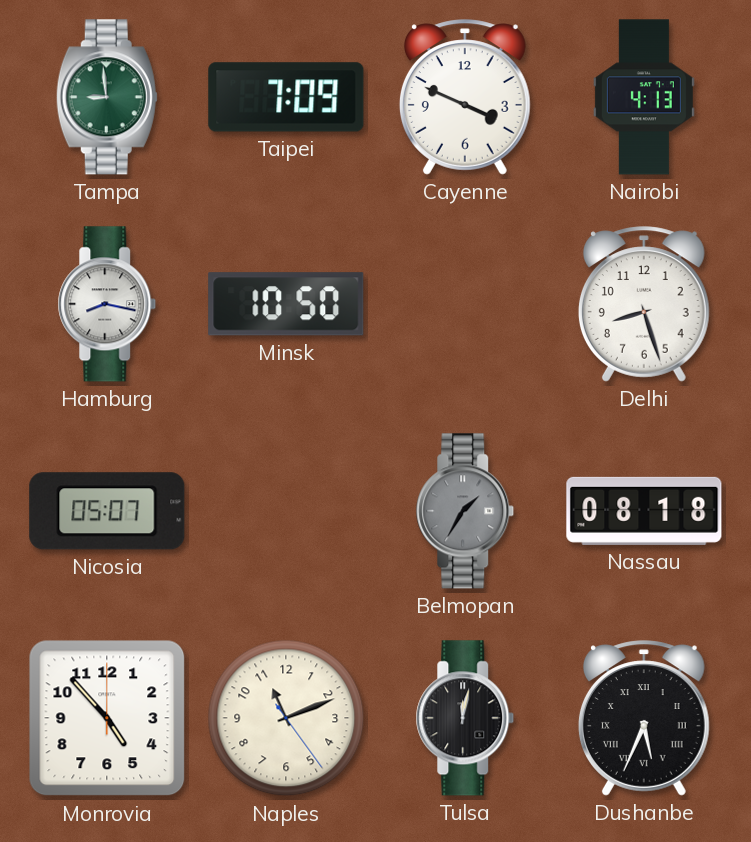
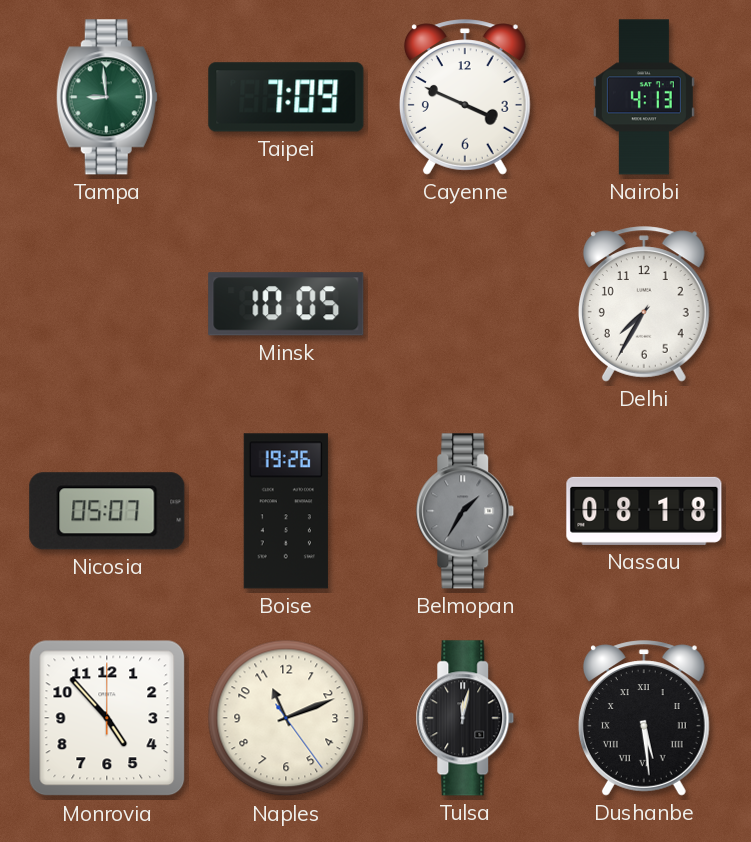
Hamburg: 8:17 -> none (107, 304)
Minsk: 10:50 -> 10:05 (286, 304)
Delhi: 8:27 -> 7:35 (644, 304)
Boise: none -> 19:26 (286, 511)
Dushanbe: 5:34 -> 5:29 (644, 718)
